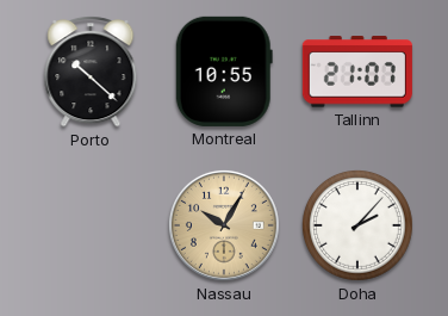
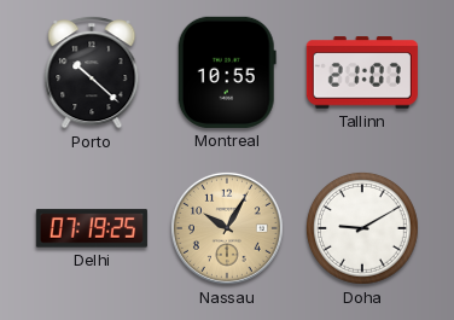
Delhi: none -> 07:19 (92, 228)
Doha: 2:07 -> 9:10 (362, 228)
